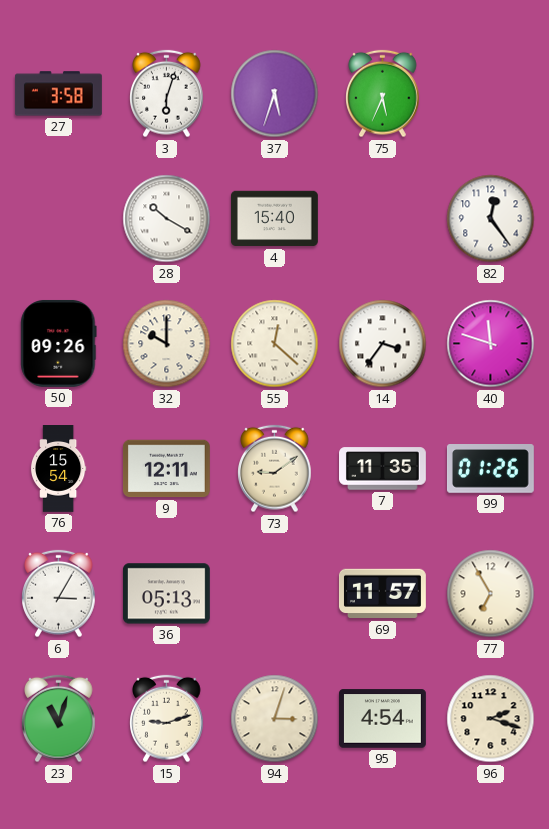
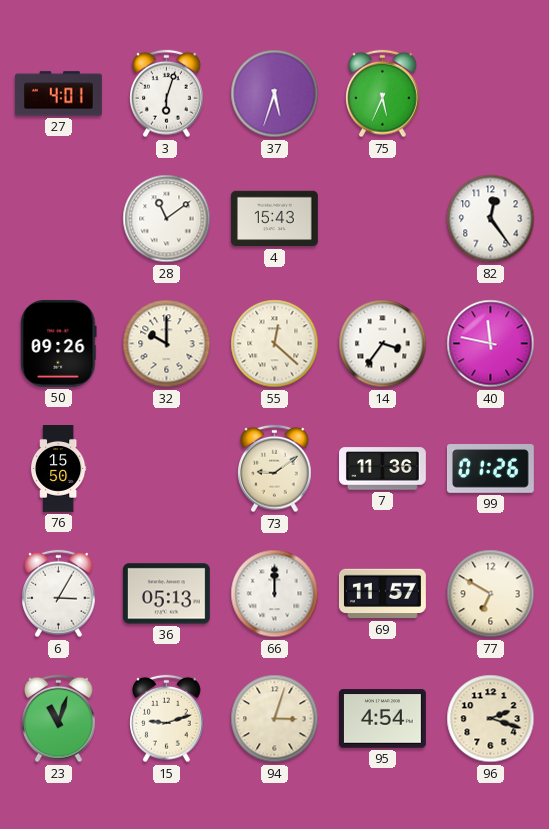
27: 3:58 -> 4:01 (58, 94)
28: 10:20 -> 11:09 (167, 219)
4: 15:40 -> 15:43 (274, 219)
40: 11:48 -> 11:47 (491, 344)
76: 15:54 -> 15:50 (58, 469)
9: 12:11 -> none (166, 469)
7: 11:35 -> 11:36 (383, 469)
66: none -> 12:00 (275, 594)
77: 6:55 -> 6:50 (491, 594)
